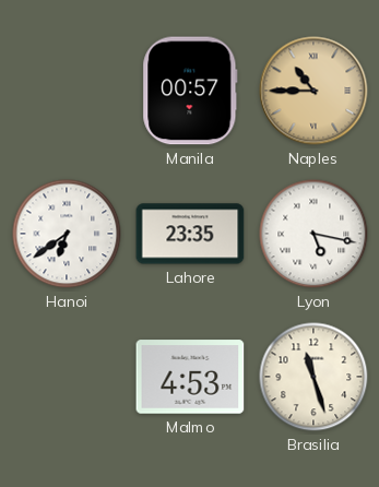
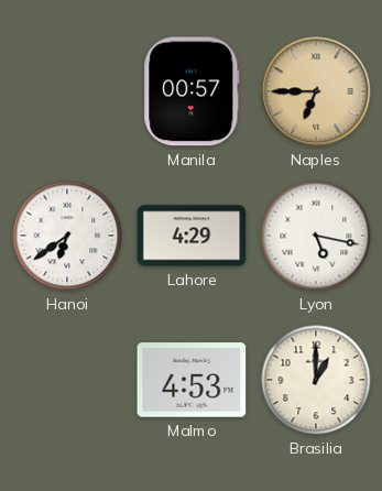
Naples: 10:45 -> 6:45 (316, 91)
Lahore: 23:35 -> 4:29 (192, 236)
Brasilia: 11:27 -> 1:00 (316, 380)
